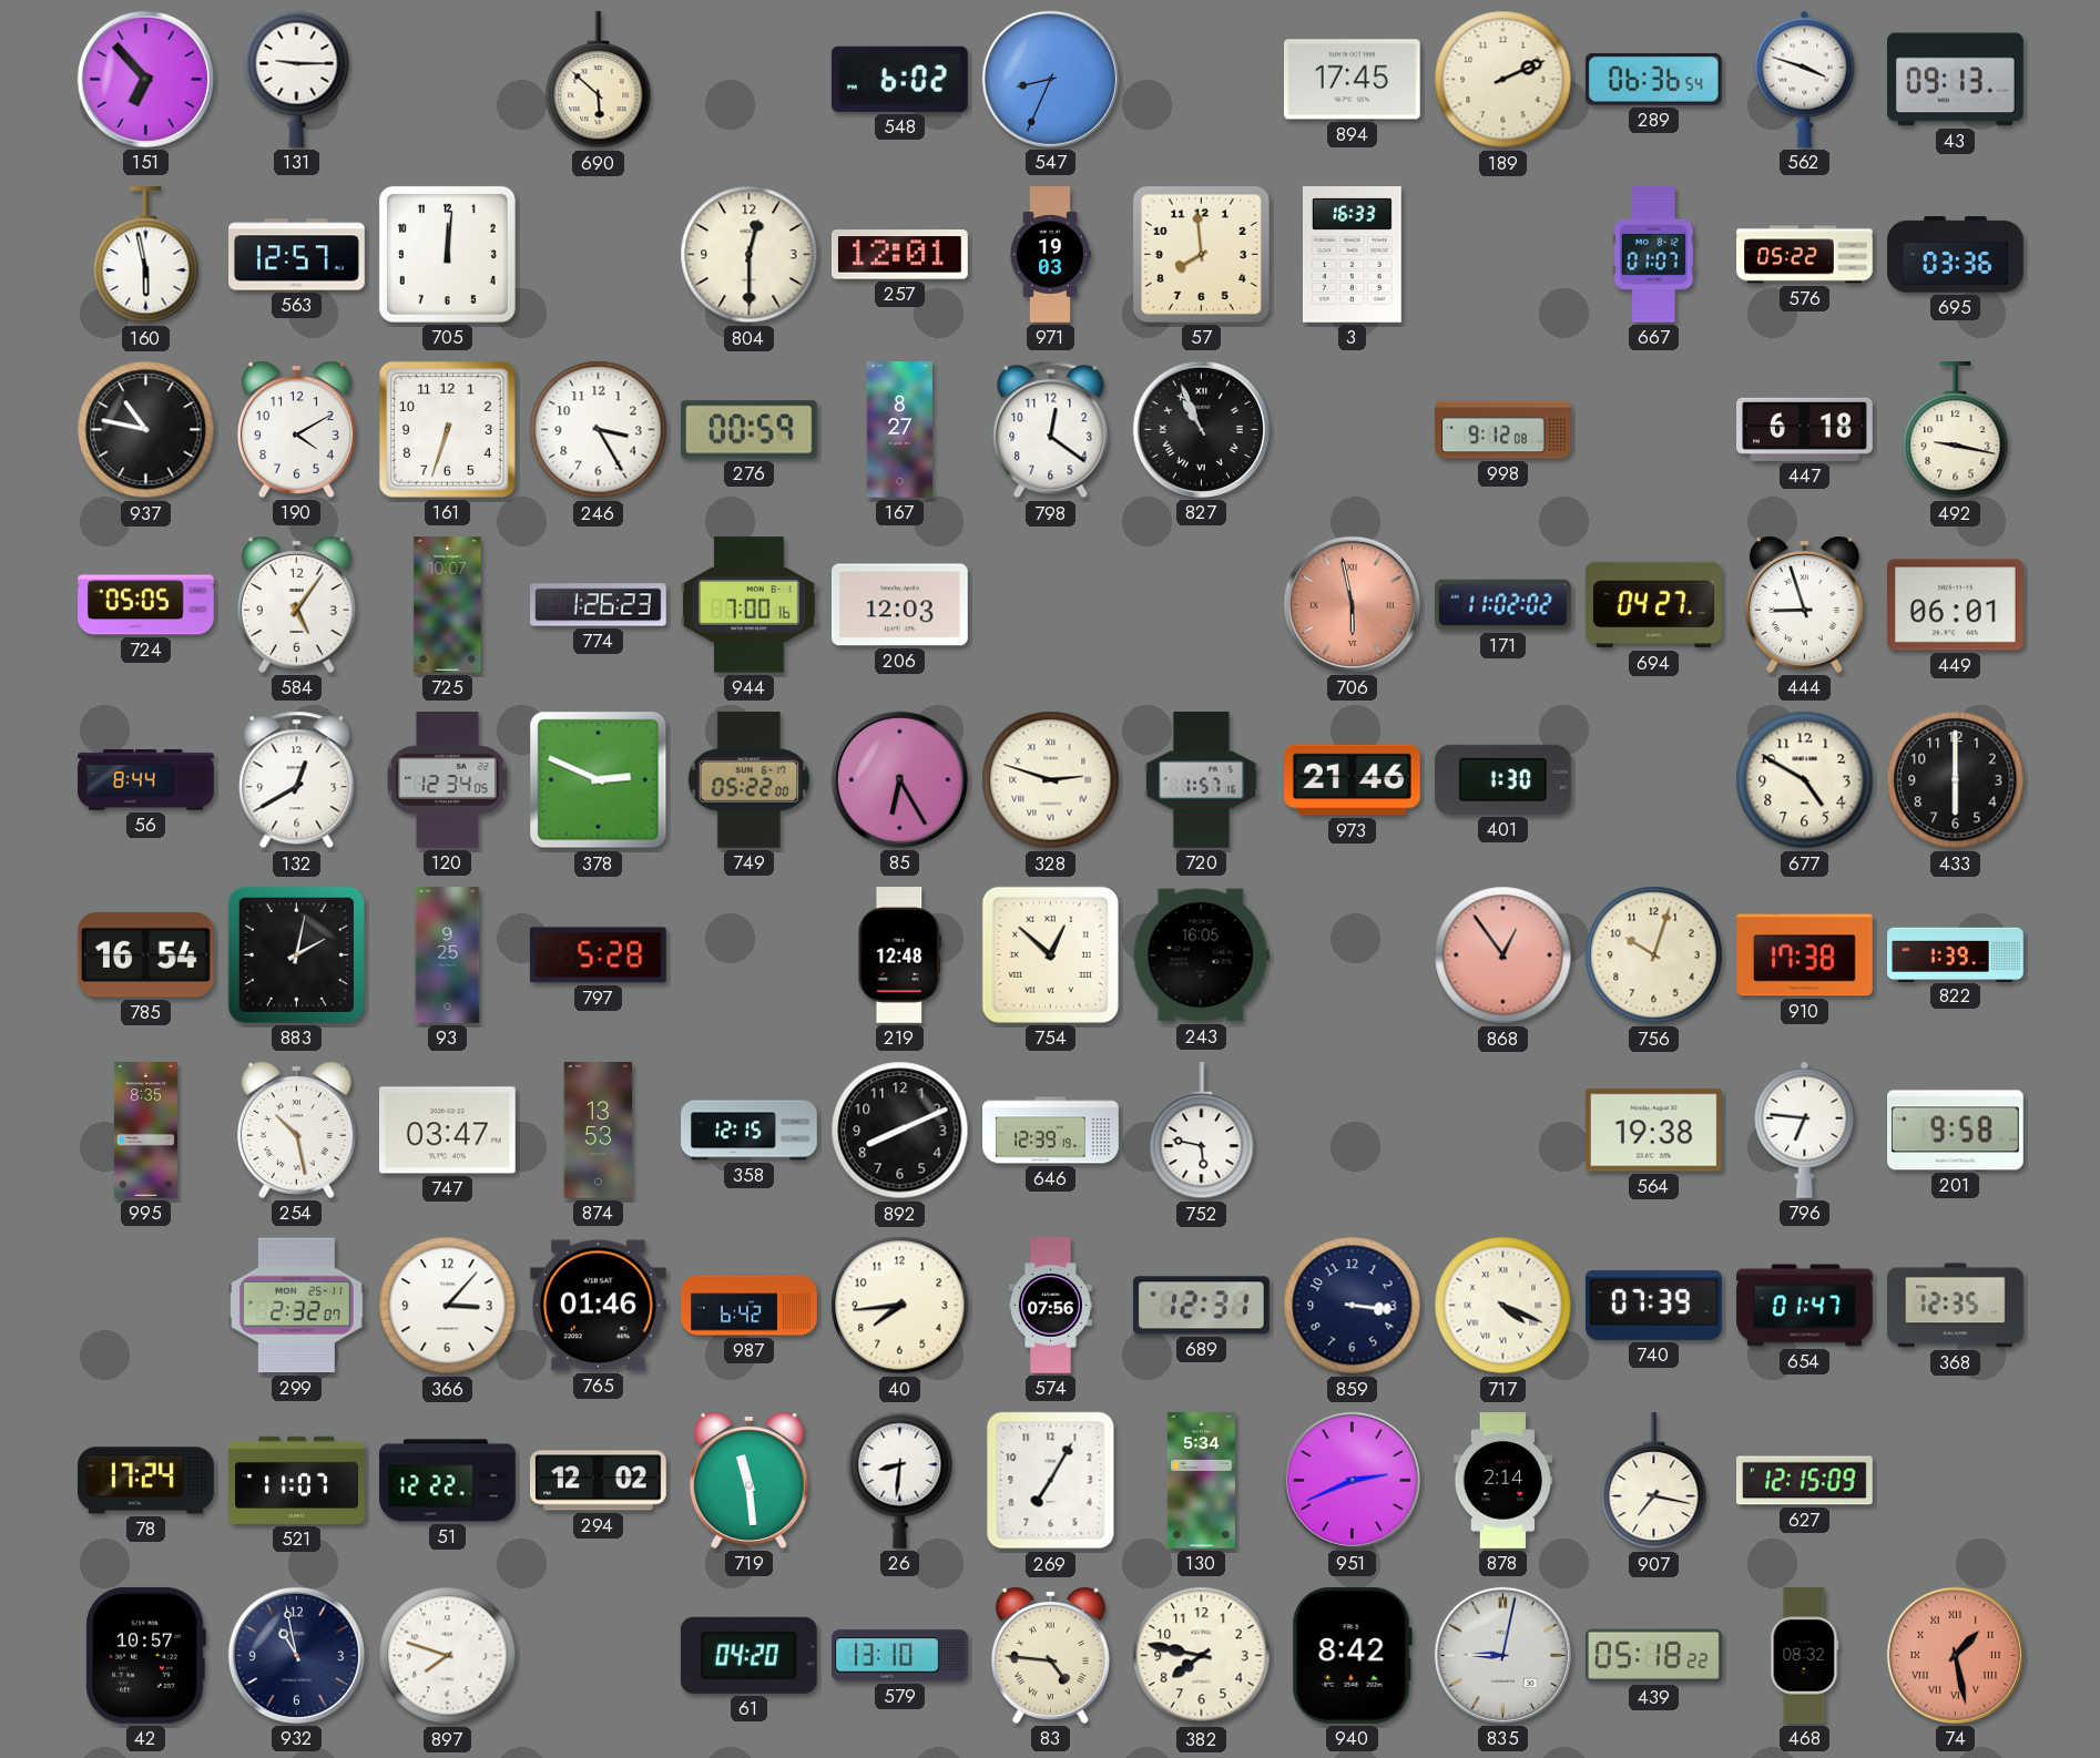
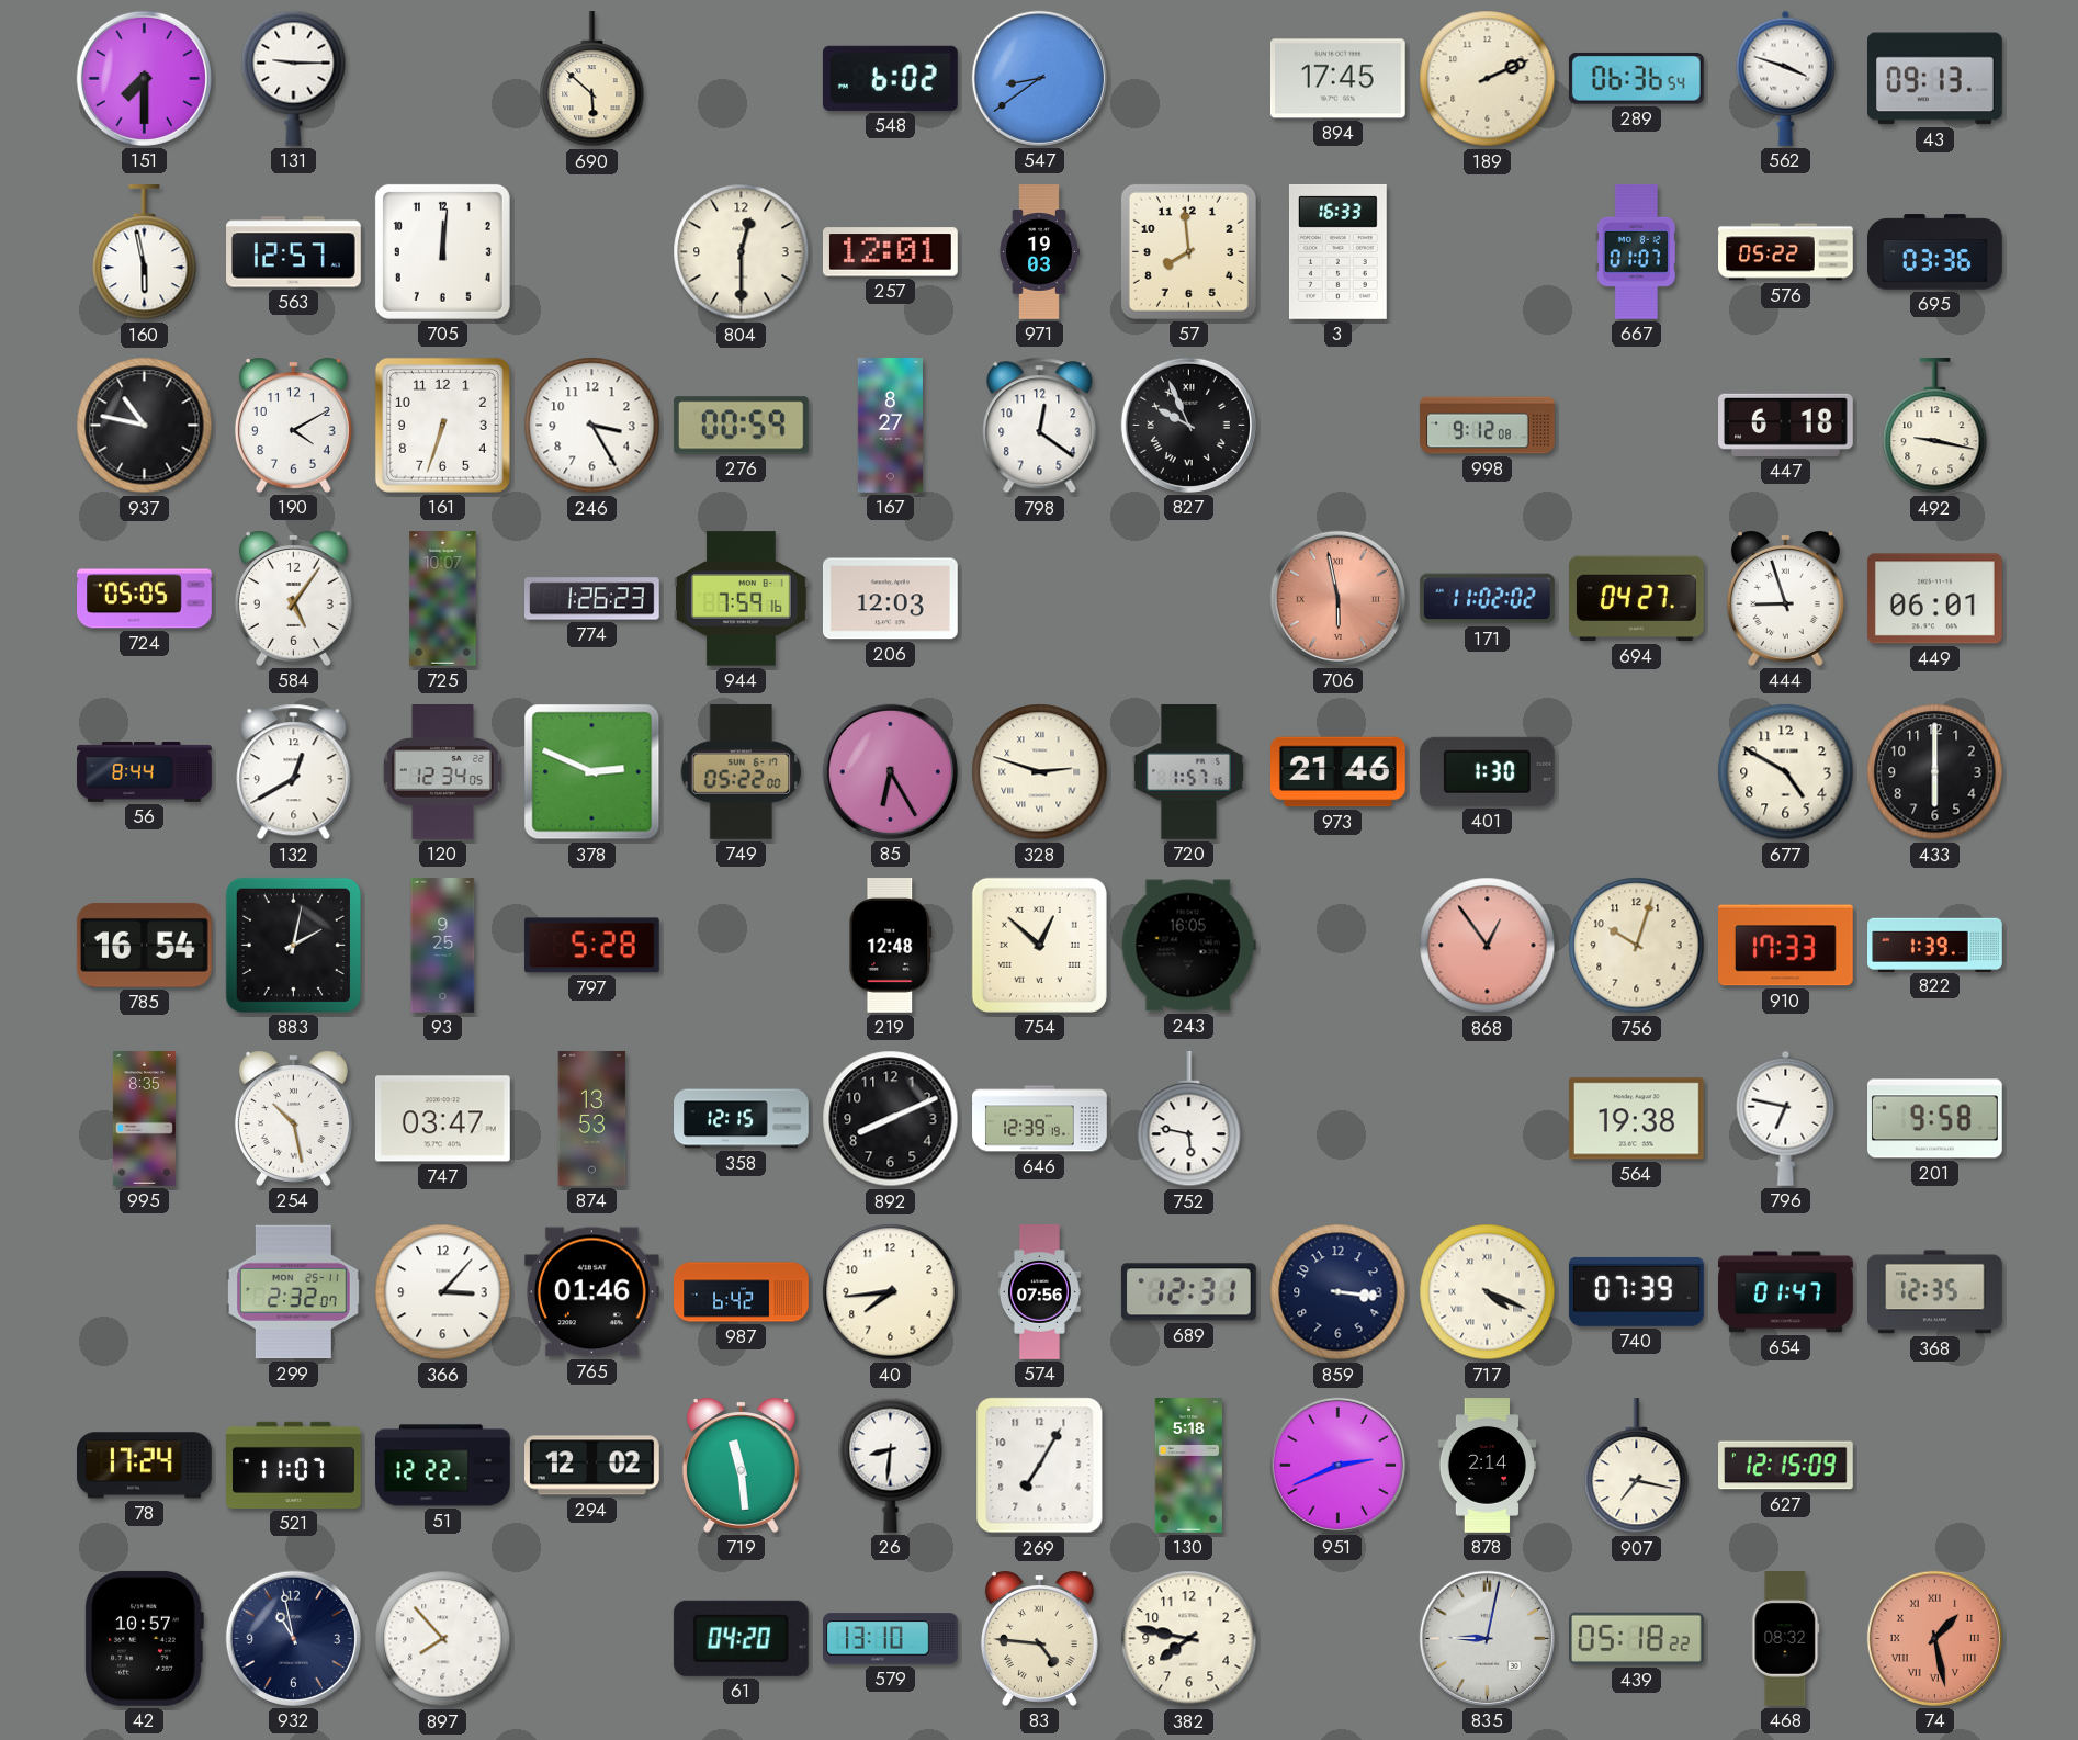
151: 6:53 -> 7:30 (144, 78)
547: 8:34 -> 8:39 (1039, 78)
827: 10:56 -> 9:56 (1188, 425)
944: 7:00 -> 7:59 (742, 599)
910: 17:38 -> 17:33 (1786, 946)
796: 6:46 -> 6:47 (1786, 1118)
130: 5:34 -> 5:18 (1188, 1466)
897: 7:48 -> 7:53 (443, 1639)
940: 8:42 -> none (1352, 1655)
